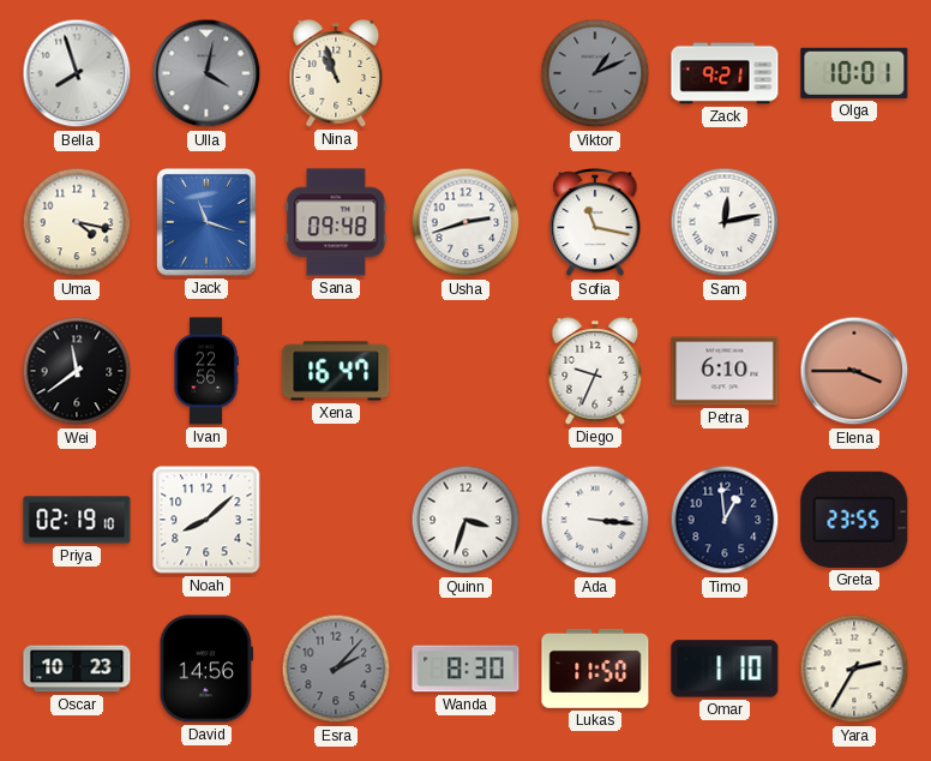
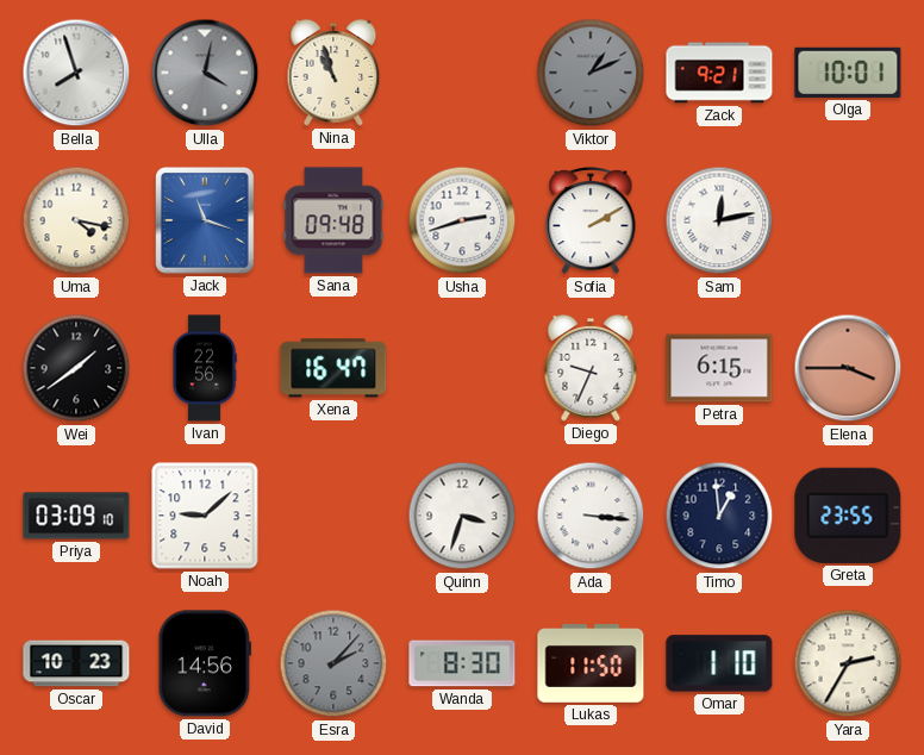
Sofia: 11:17 -> 2:10 (591, 221)
Wei: 11:39 -> 1:39 (76, 368)
Petra: 6:10 -> 6:15 (719, 368)
Priya: 02:19 -> 03:09 (76, 516)
Noah: 8:08 -> 9:08 (205, 516)
